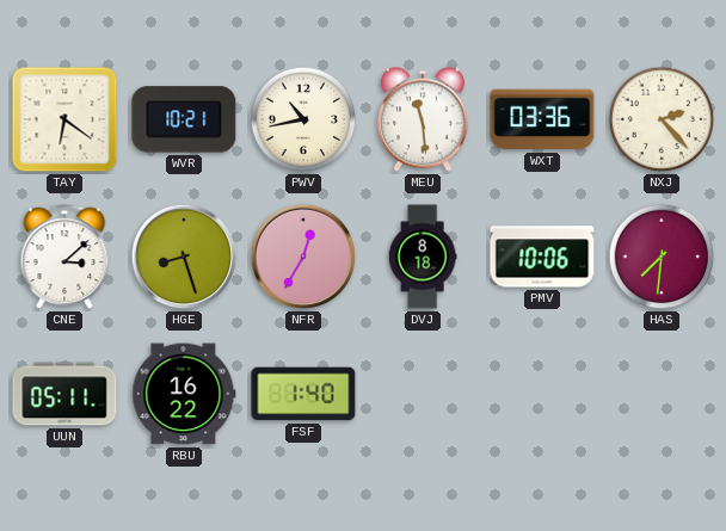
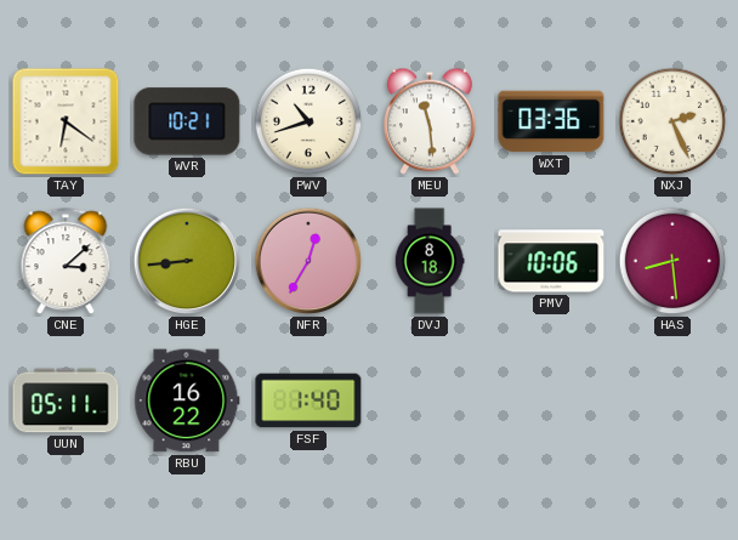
PWV: 10:43 -> 10:42 (308, 121)
NXJ: 2:23 -> 2:26 (672, 121)
HGE: 8:27 -> 8:44 (187, 261)
HAS: 7:31 -> 8:29 (672, 261)
